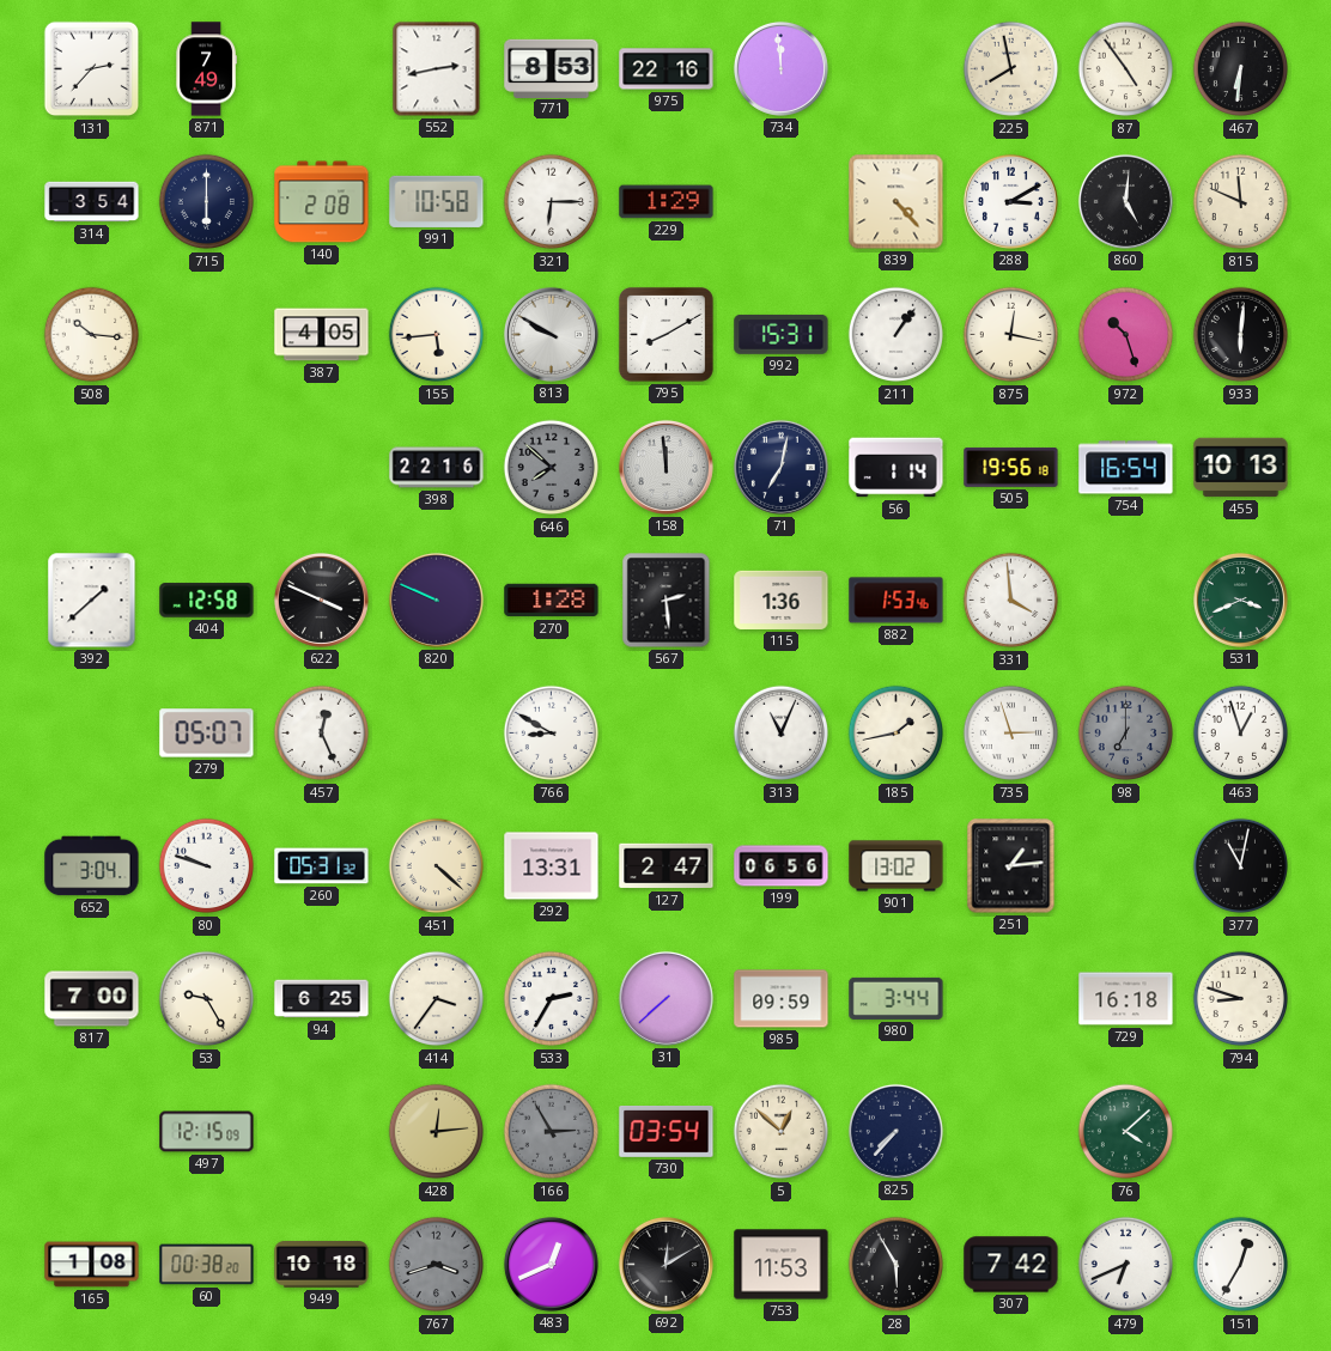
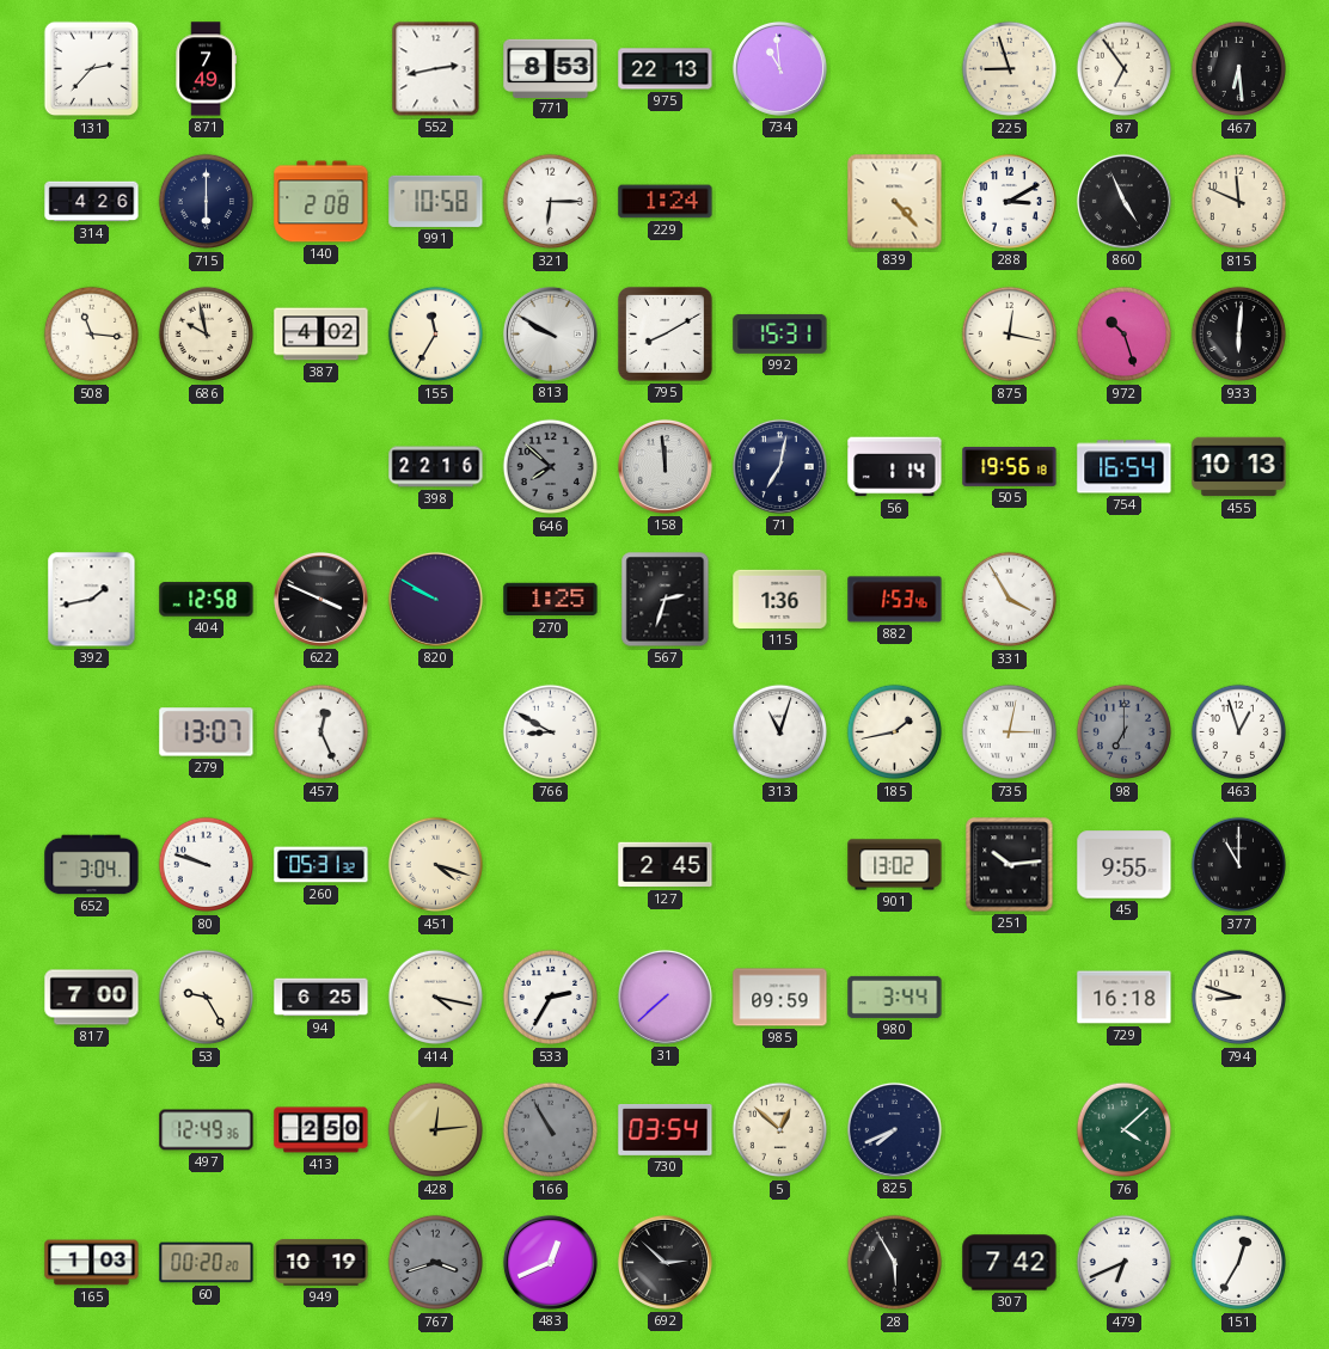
975: 22:16 -> 22:13 (666, 69)
734: 11:59 -> 10:59 (779, 68)
225: 7:58 -> 8:57 (1010, 69)
87: 4:54 -> 6:54 (1125, 69)
467: 6:31 -> 6:29 (1239, 69)
314: 3:54 -> 4:26 (92, 202)
229: 1:29 -> 1:24 (666, 202)
860: 5:01 -> 4:56 (1123, 201)
508: 10:16 -> 11:16 (92, 335)
686: none -> 9:58 (207, 335)
387: 4:05 -> 4:02 (321, 335)
155: 5:44 -> 11:35 (436, 335)
211: 1:06 -> none (897, 335)
392: 1:38 -> 1:43 (92, 600)
820: 9:49 -> 9:50 (435, 599)
270: 1:28 -> 1:25 (551, 600)
567: 2:29 -> 2:33 (666, 600)
331: 3:59 -> 3:55 (1010, 600)
531: 3:41 -> none (1240, 600)
279: 05:07 -> 13:07 (207, 732)
313: 11:04 -> 11:03 (780, 732)
735: 2:57 -> 3:02 (1010, 732)
451: 4:22 -> 4:18 (436, 865)
292: 13:31 -> none (552, 866)
127: 2:47 -> 2:45 (666, 865)
199: 06:56 -> none (782, 866)
251: 1:14 -> 10:14 (1010, 865)
45: none -> 9:55 (1125, 865)
377: 11:02 -> 11:00 (1239, 865)
414: 3:36 -> 4:17 (436, 998)
497: 12:15 -> 12:49 (207, 1130)
413: none -> 2:50 (321, 1130)
166: 2:55 -> 10:55 (551, 1130)
825: 7:37 -> 7:41 (894, 1129)
165: 1:08 -> 1:03 (92, 1263)
60: 00:38 -> 00:20 (207, 1263)
949: 10:18 -> 10:19 (321, 1263)
692: 12:10 -> 2:52 (664, 1262)
753: 11:53 -> none (782, 1265)
